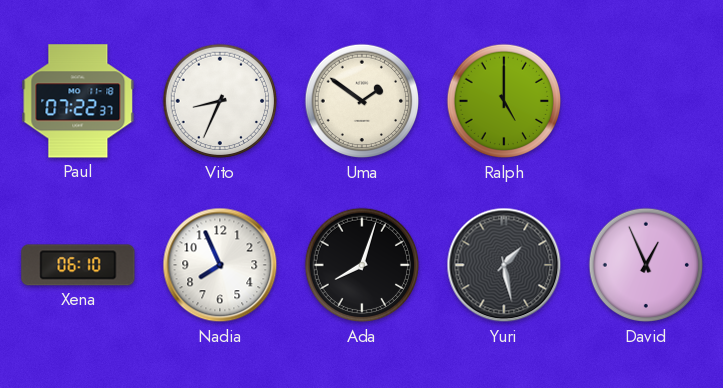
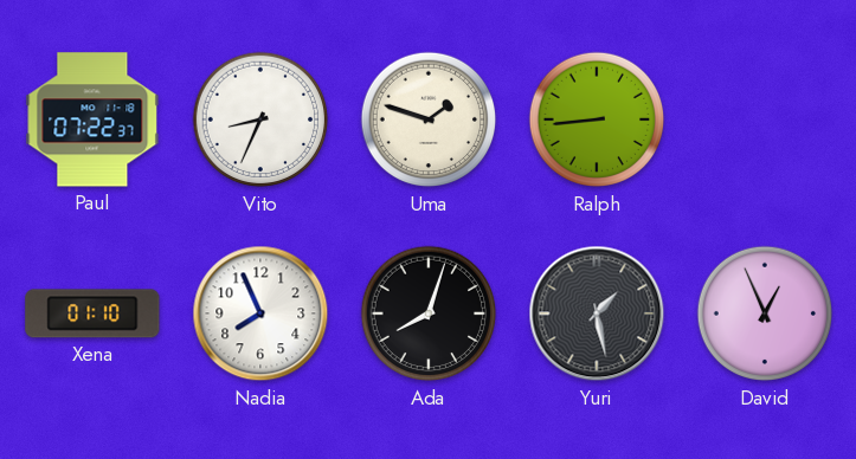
Uma: 1:51 -> 1:48 (429, 119)
Ralph: 5:00 -> 8:44 (597, 119)
Xena: 06:10 -> 01:10 (92, 313)
